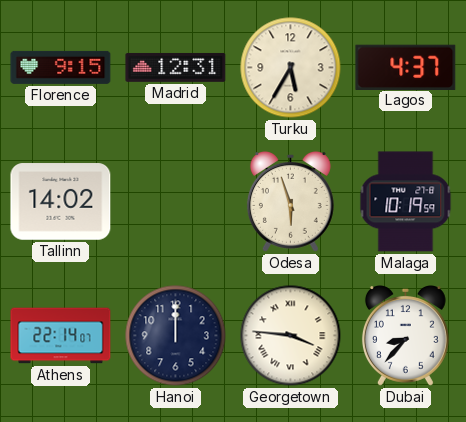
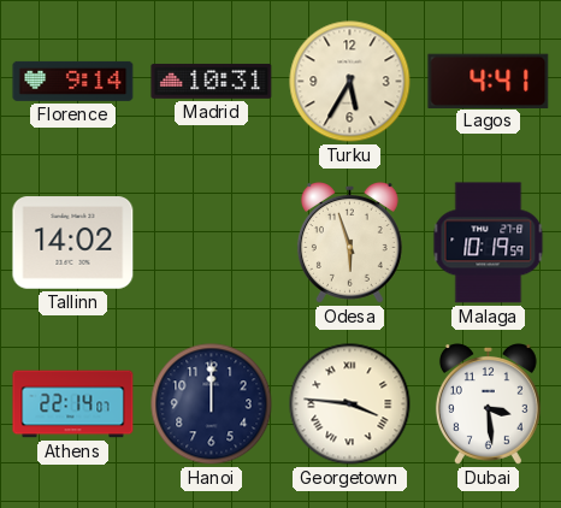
Florence: 9:15 -> 9:14 (73, 81)
Madrid: 12:31 -> 10:31 (212, 81)
Lagos: 4:37 -> 4:41 (489, 81)
Dubai: 8:37 -> 3:29 (488, 404)
